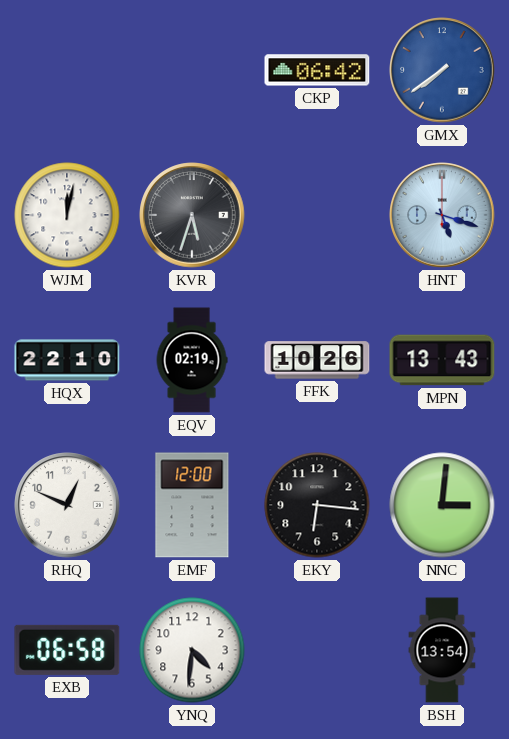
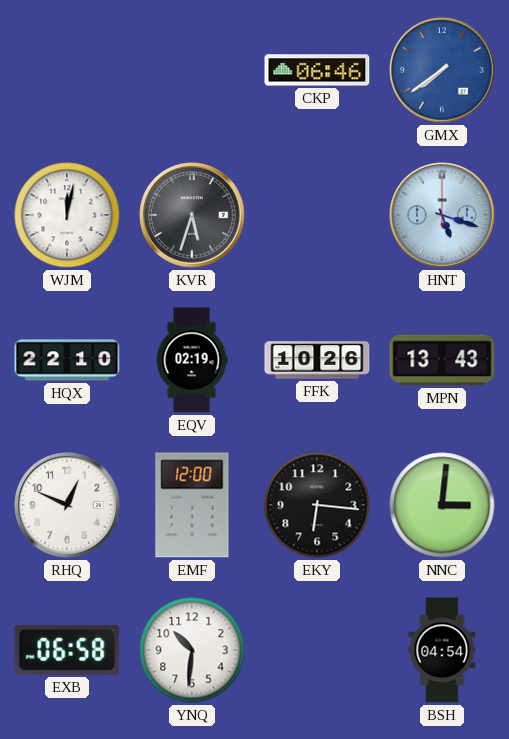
CKP: 06:42 -> 06:46 (317, 70)
YNQ: 4:31 -> 10:31 (192, 650)
BSH: 13:54 -> 04:54 (442, 650)
